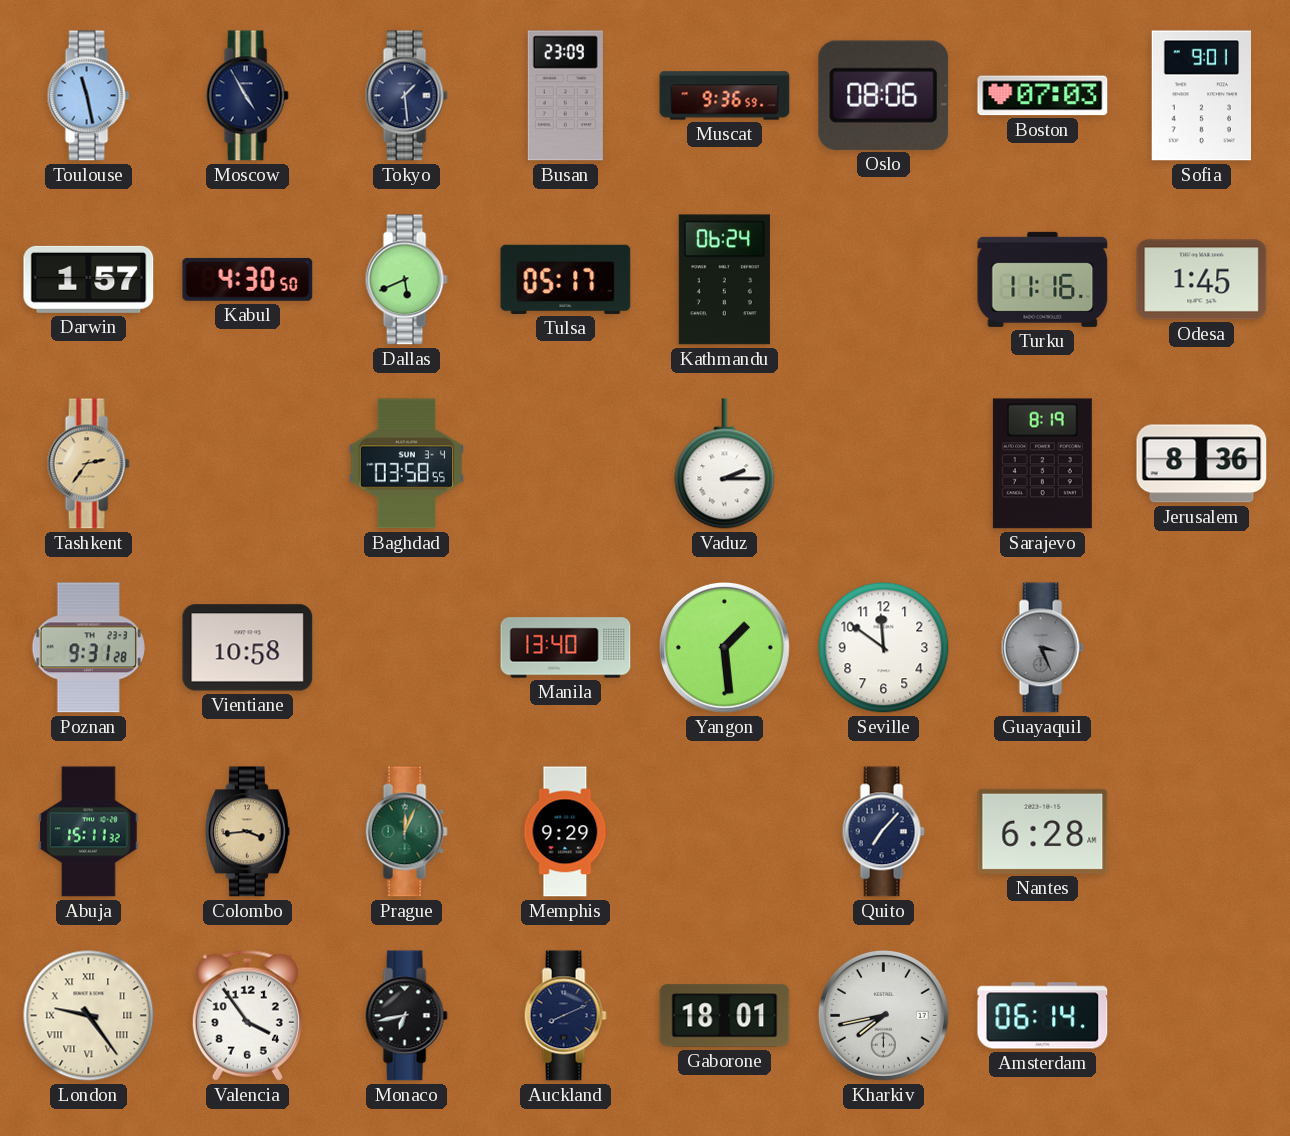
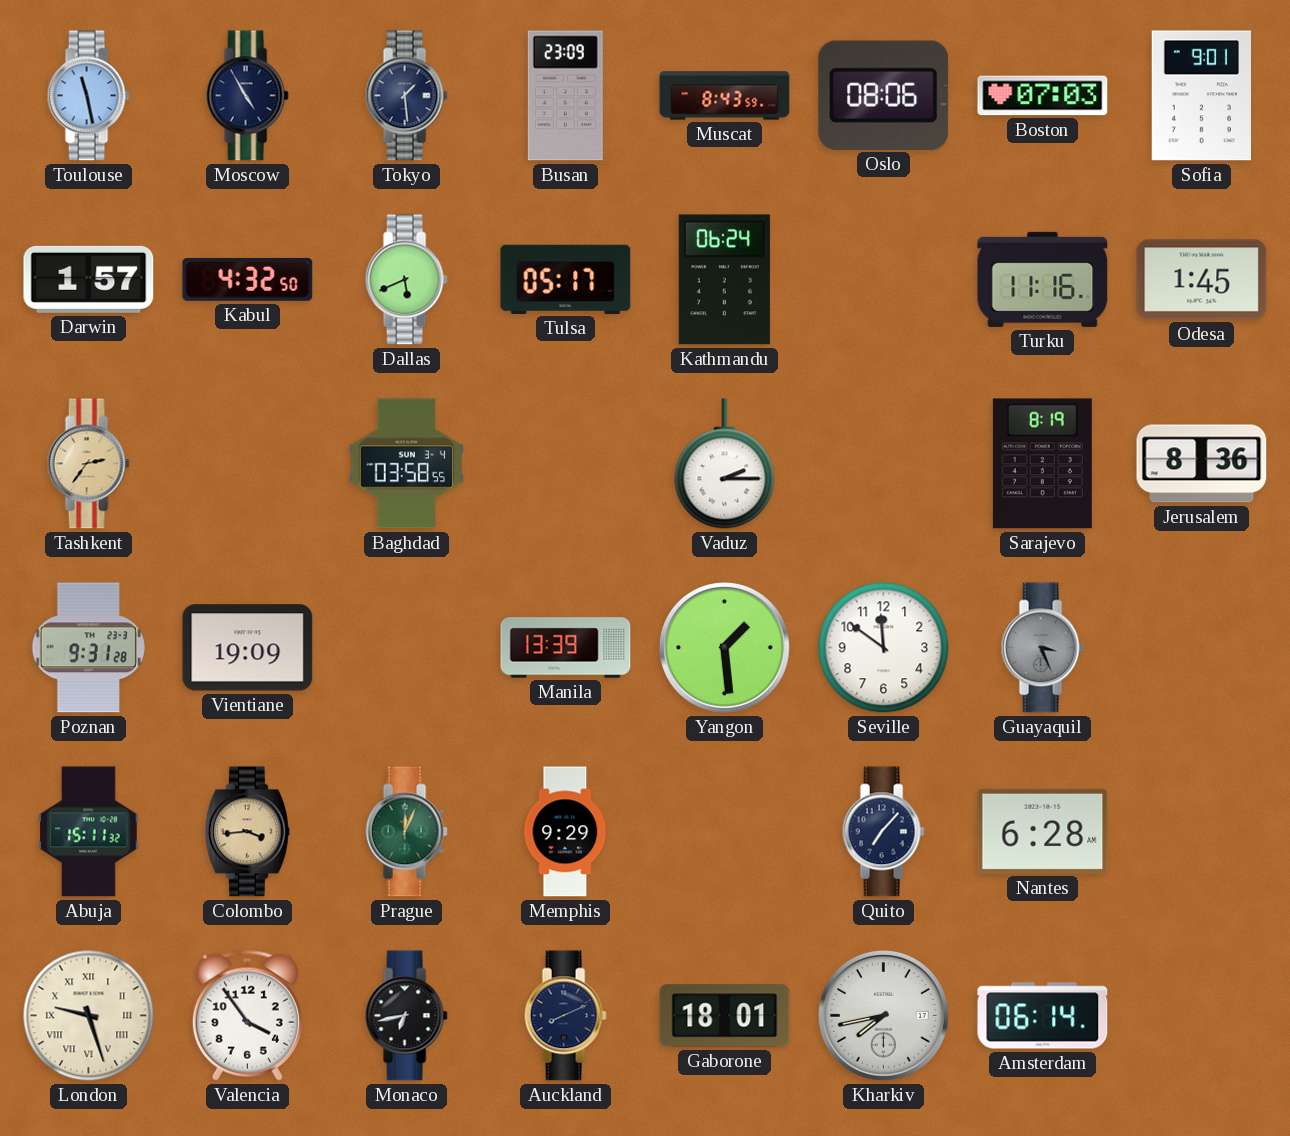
Muscat: 9:36 -> 8:43 (725, 96)
Kabul: 4:30 -> 4:32 (248, 279)
Vientiane: 10:58 -> 19:09 (248, 648)
Manila: 13:40 -> 13:39 (566, 648)
London: 9:24 -> 9:27 (89, 1016)
